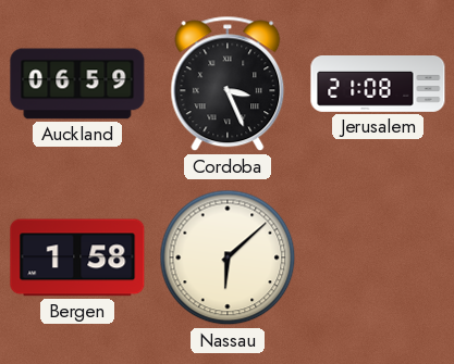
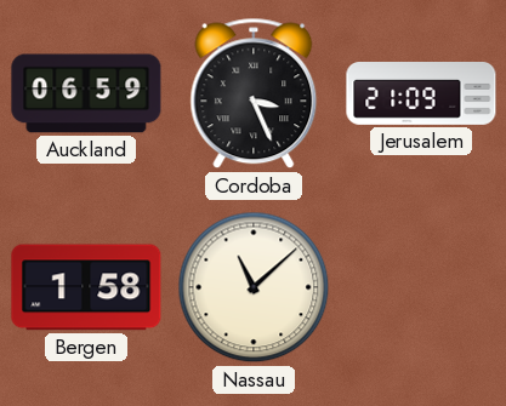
Jerusalem: 21:08 -> 21:09 (421, 95)
Nassau: 6:08 -> 11:08 (254, 287)
